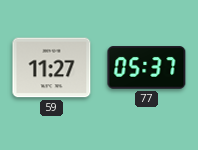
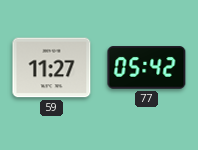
77: 05:37 -> 05:42 (147, 68)
